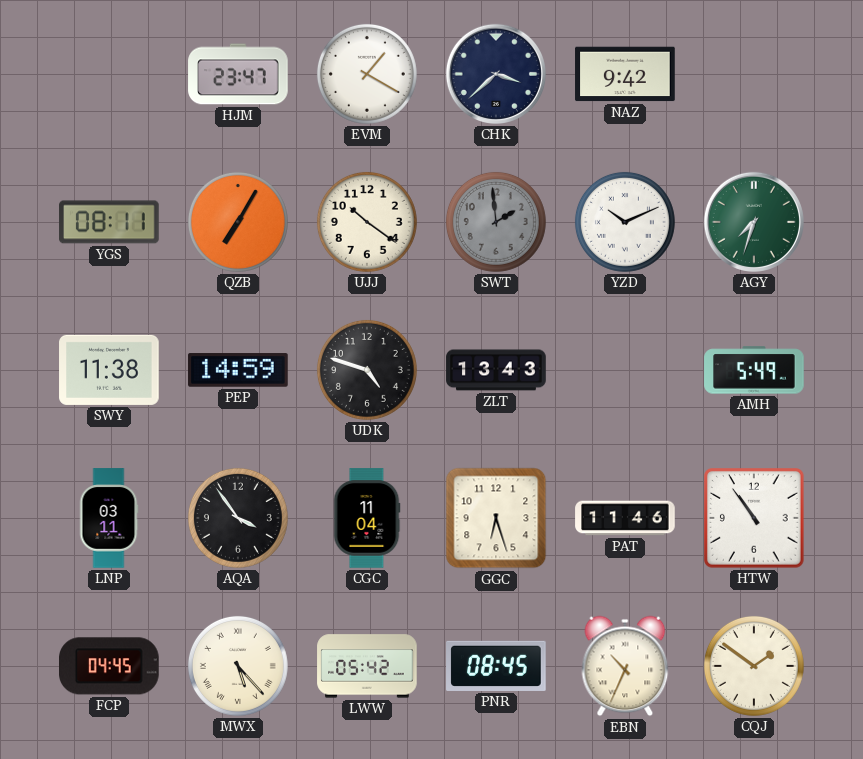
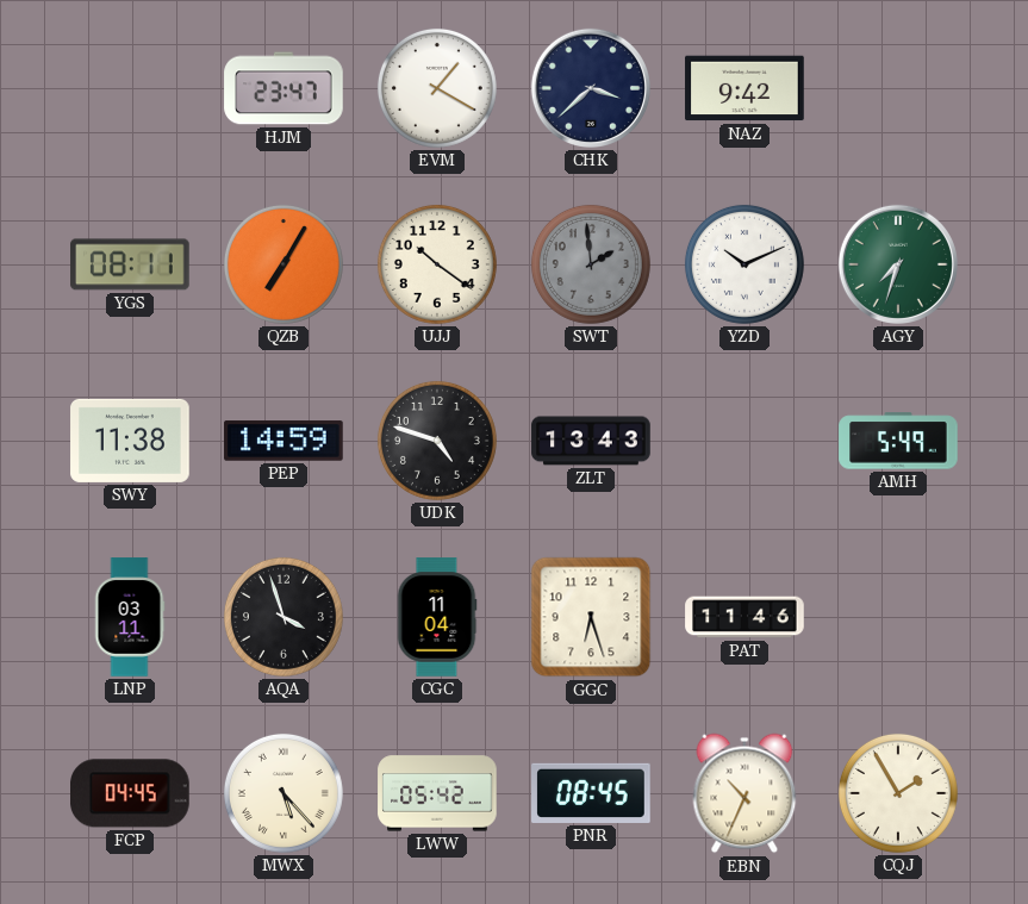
AQA: 3:54 -> 3:57 (284, 617)
HTW: 10:54 -> none (755, 519)
CQJ: 1:51 -> 1:55 (898, 793)
